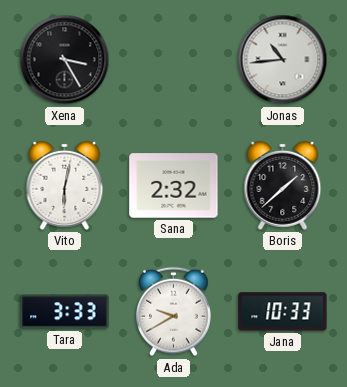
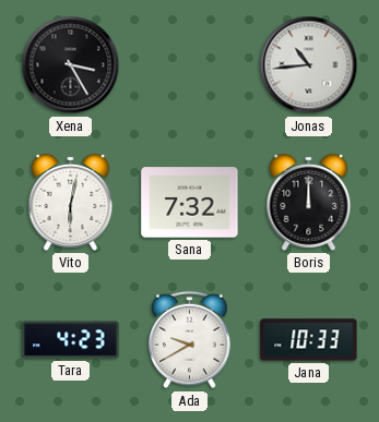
Sana: 2:32 -> 7:32 (190, 203)
Boris: 1:38 -> 12:00 (309, 202)
Tara: 3:33 -> 4:23 (71, 340)
